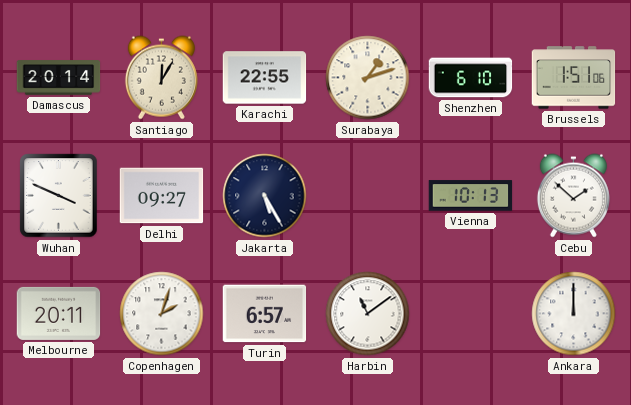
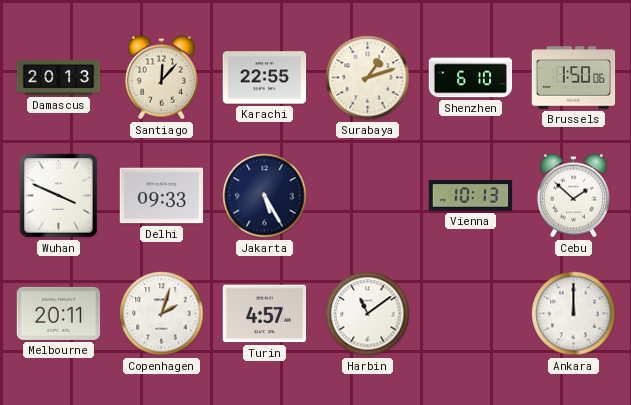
Damascus: 20:14 -> 20:13 (59, 78)
Santiago: 12:05 -> 12:07 (161, 78)
Brussels: 1:51 -> 1:50 (574, 78)
Delhi: 09:27 -> 09:33 (162, 196)
Turin: 6:57 -> 4:57 (265, 314)
